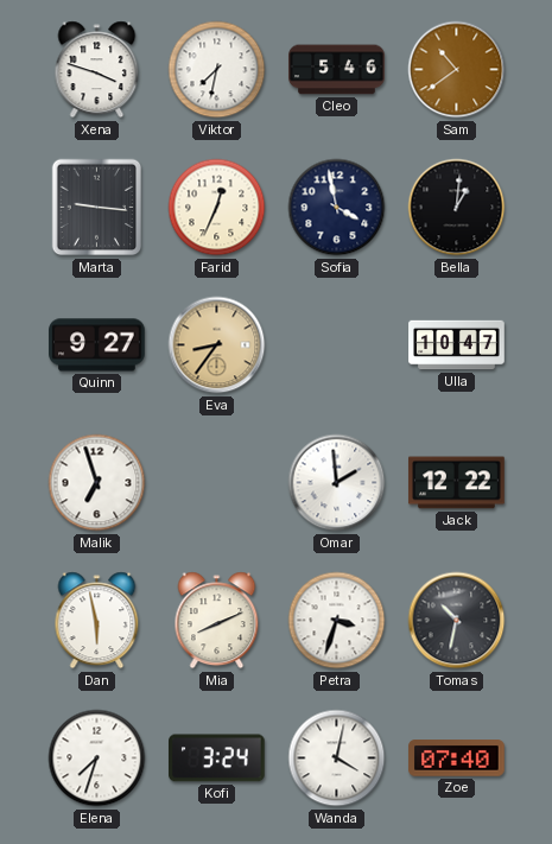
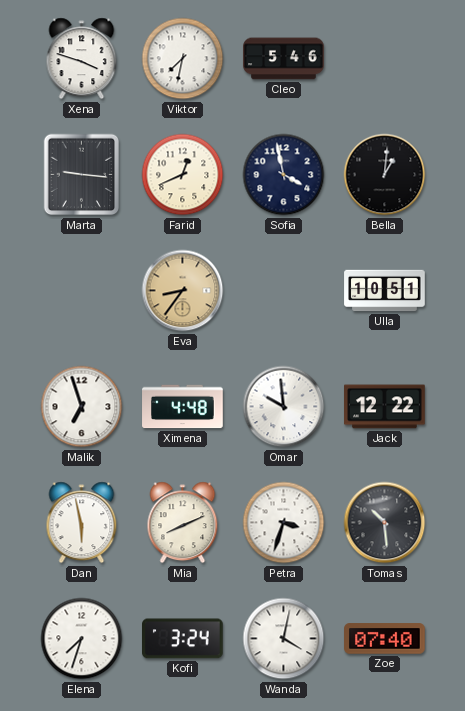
Sam: 10:39 -> none (457, 70)
Farid: 12:34 -> 12:41 (183, 175)
Quinn: 9:27 -> none (97, 345)
Ulla: 10:47 -> 10:51 (385, 291)
Ximena: none -> 4:48 (183, 407)
Omar: 1:59 -> 9:59 (284, 407)
Tomas: 10:32 -> 10:29 (385, 523)
